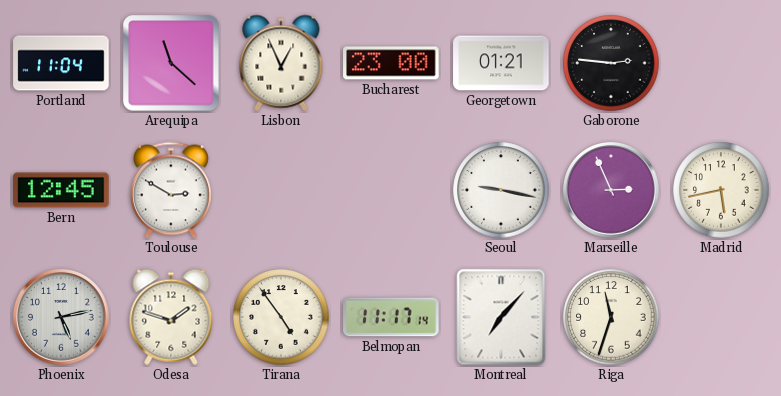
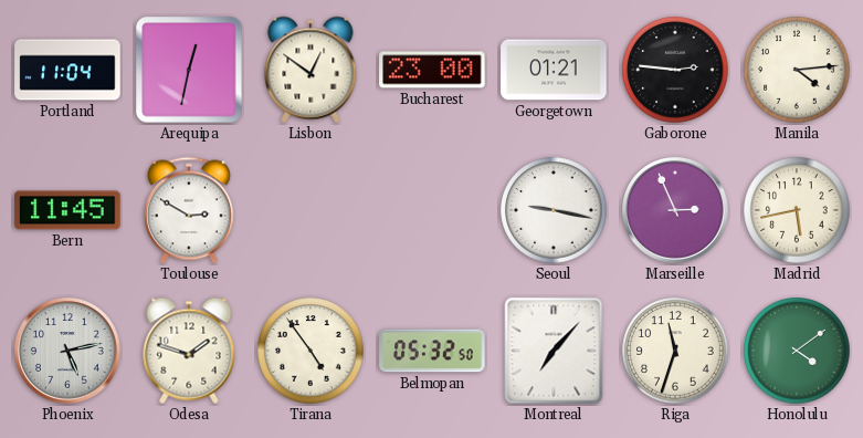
Arequipa: 11:22 -> 12:32 (189, 70)
Lisbon: 12:56 -> 12:51 (311, 70)
Manila: none -> 4:14 (797, 70)
Bern: 12:45 -> 11:45 (67, 210)
Belmopan: 11:17 -> 05:32 (432, 351)
Honolulu: none -> 4:09 (797, 351)
